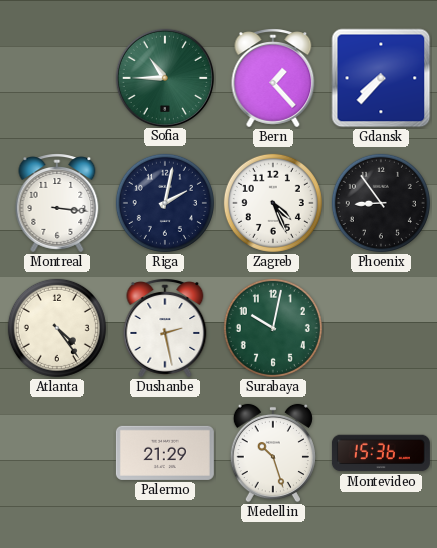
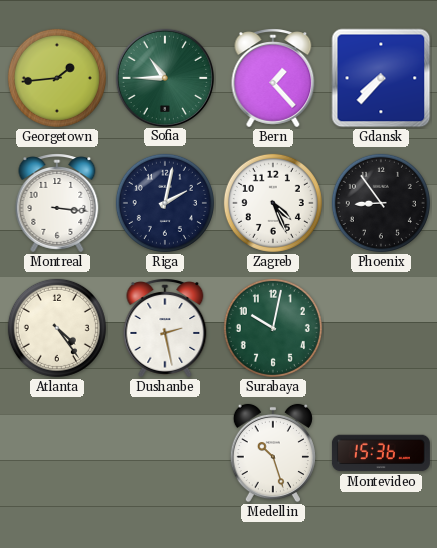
Georgetown: none -> 1:44 (57, 78)
Palermo: 21:29 -> none (165, 453)
